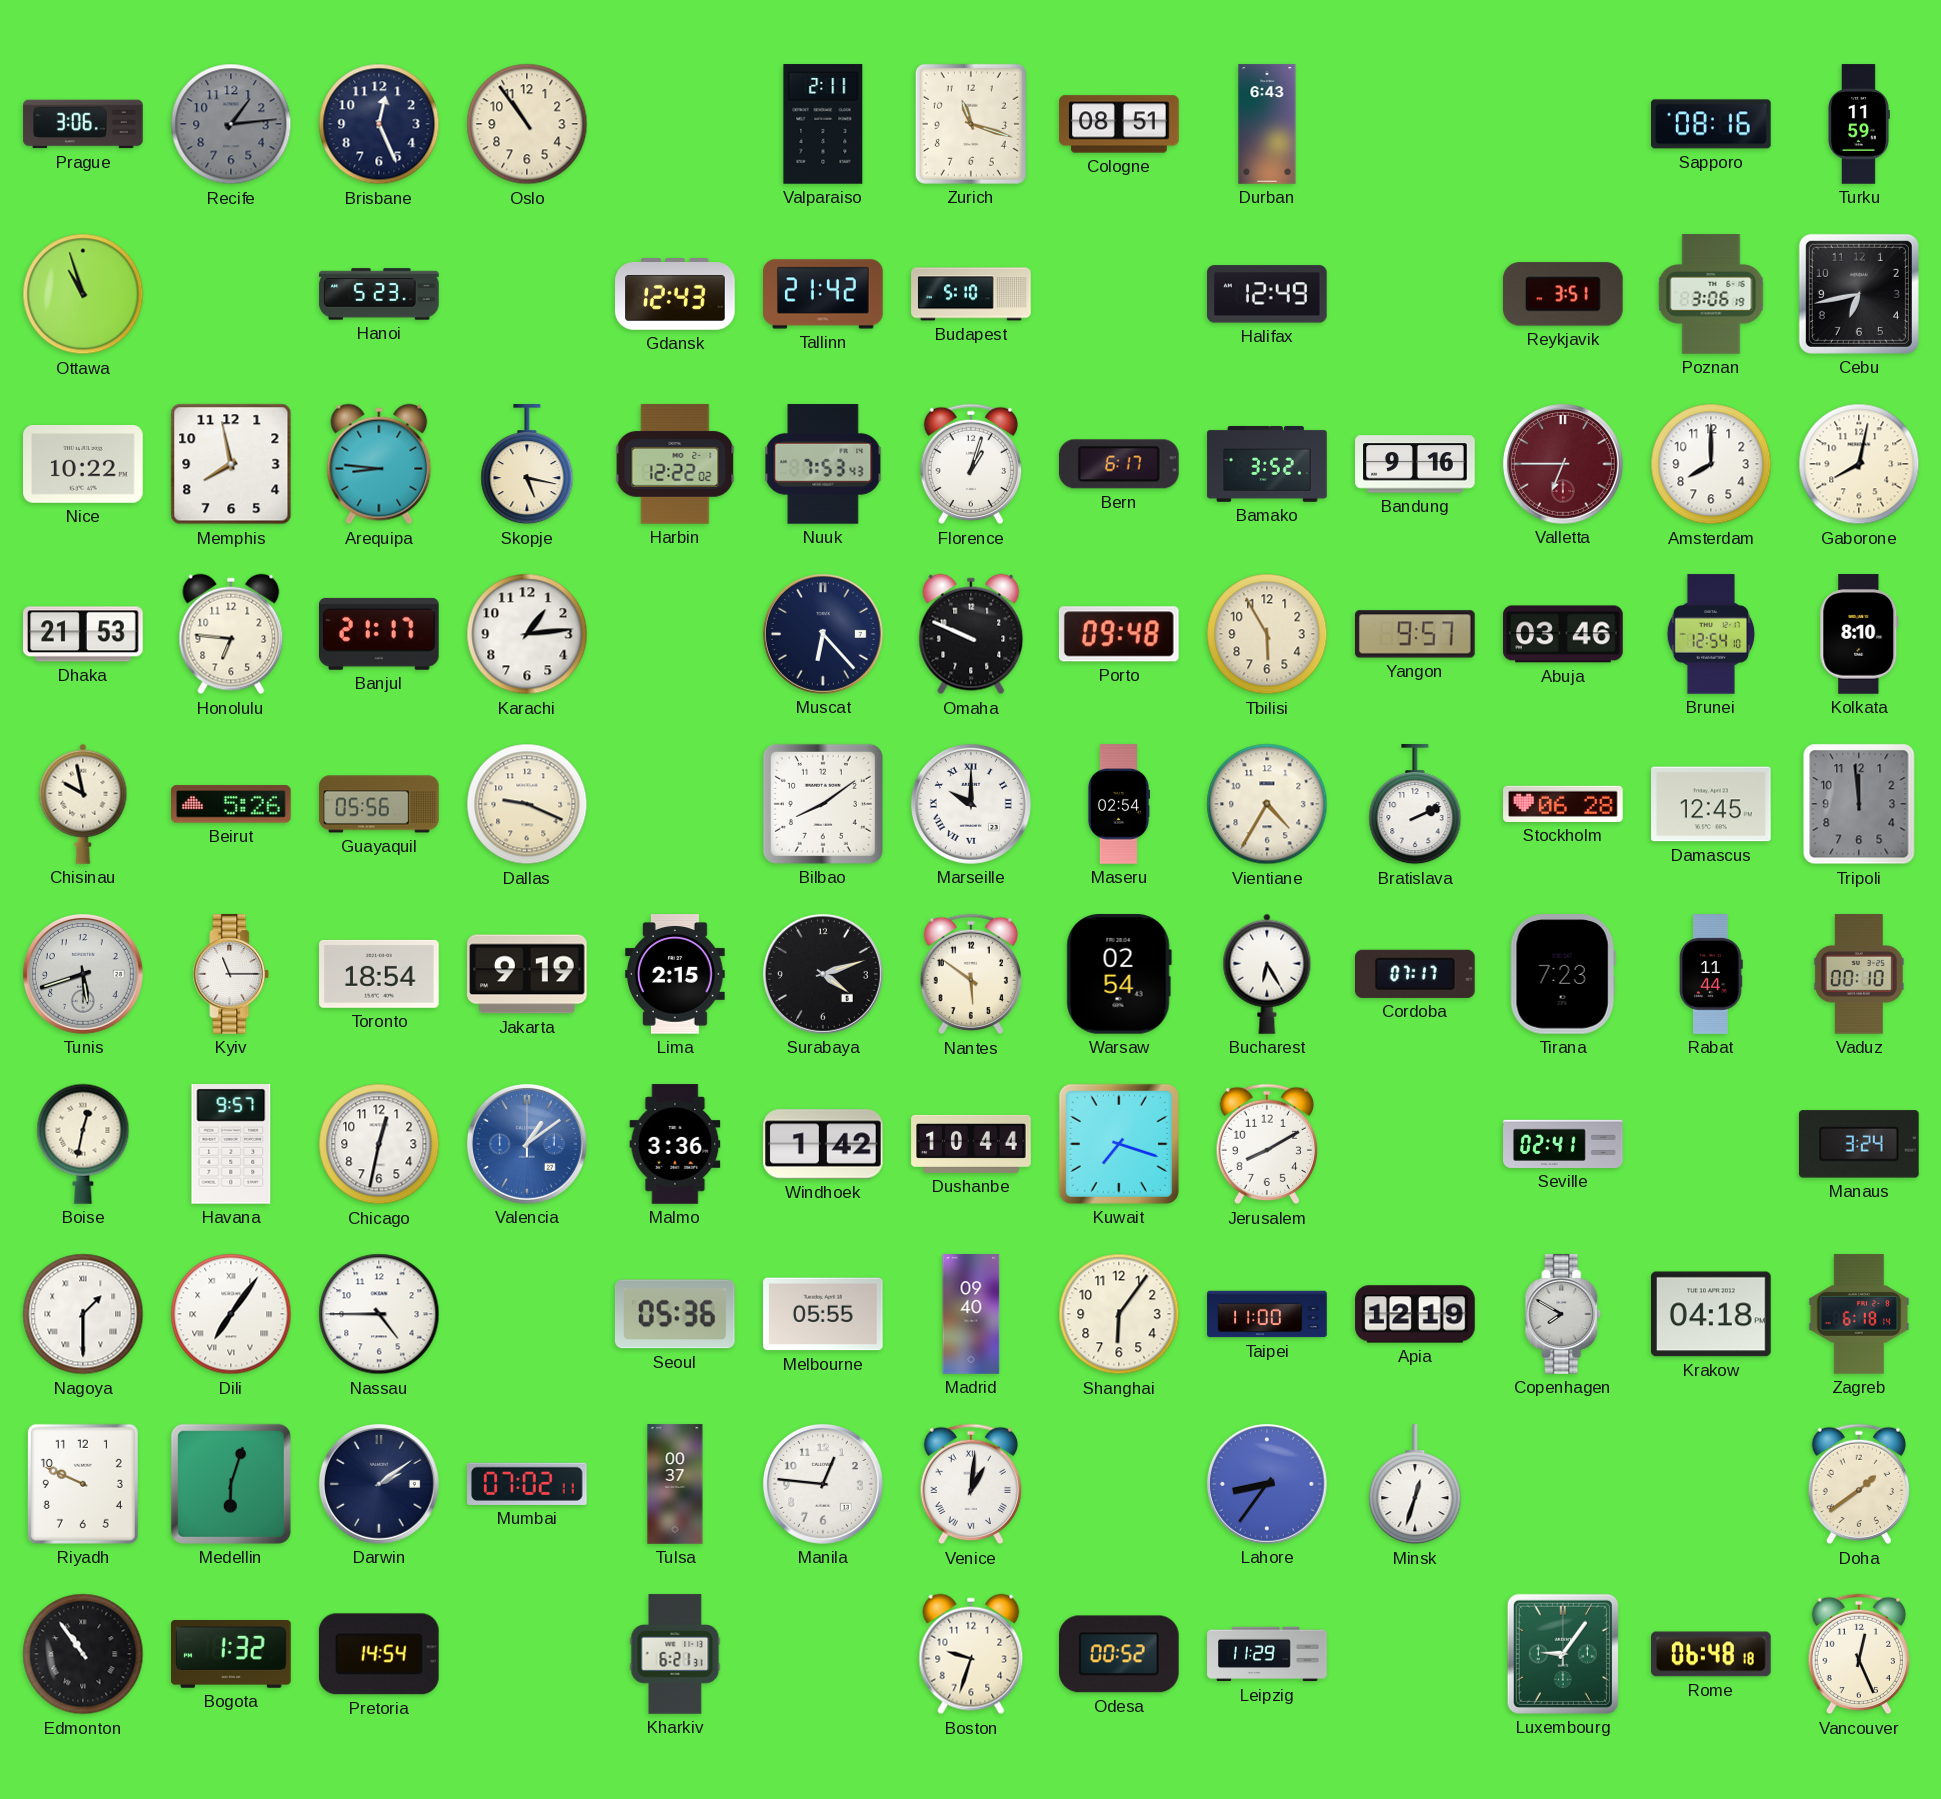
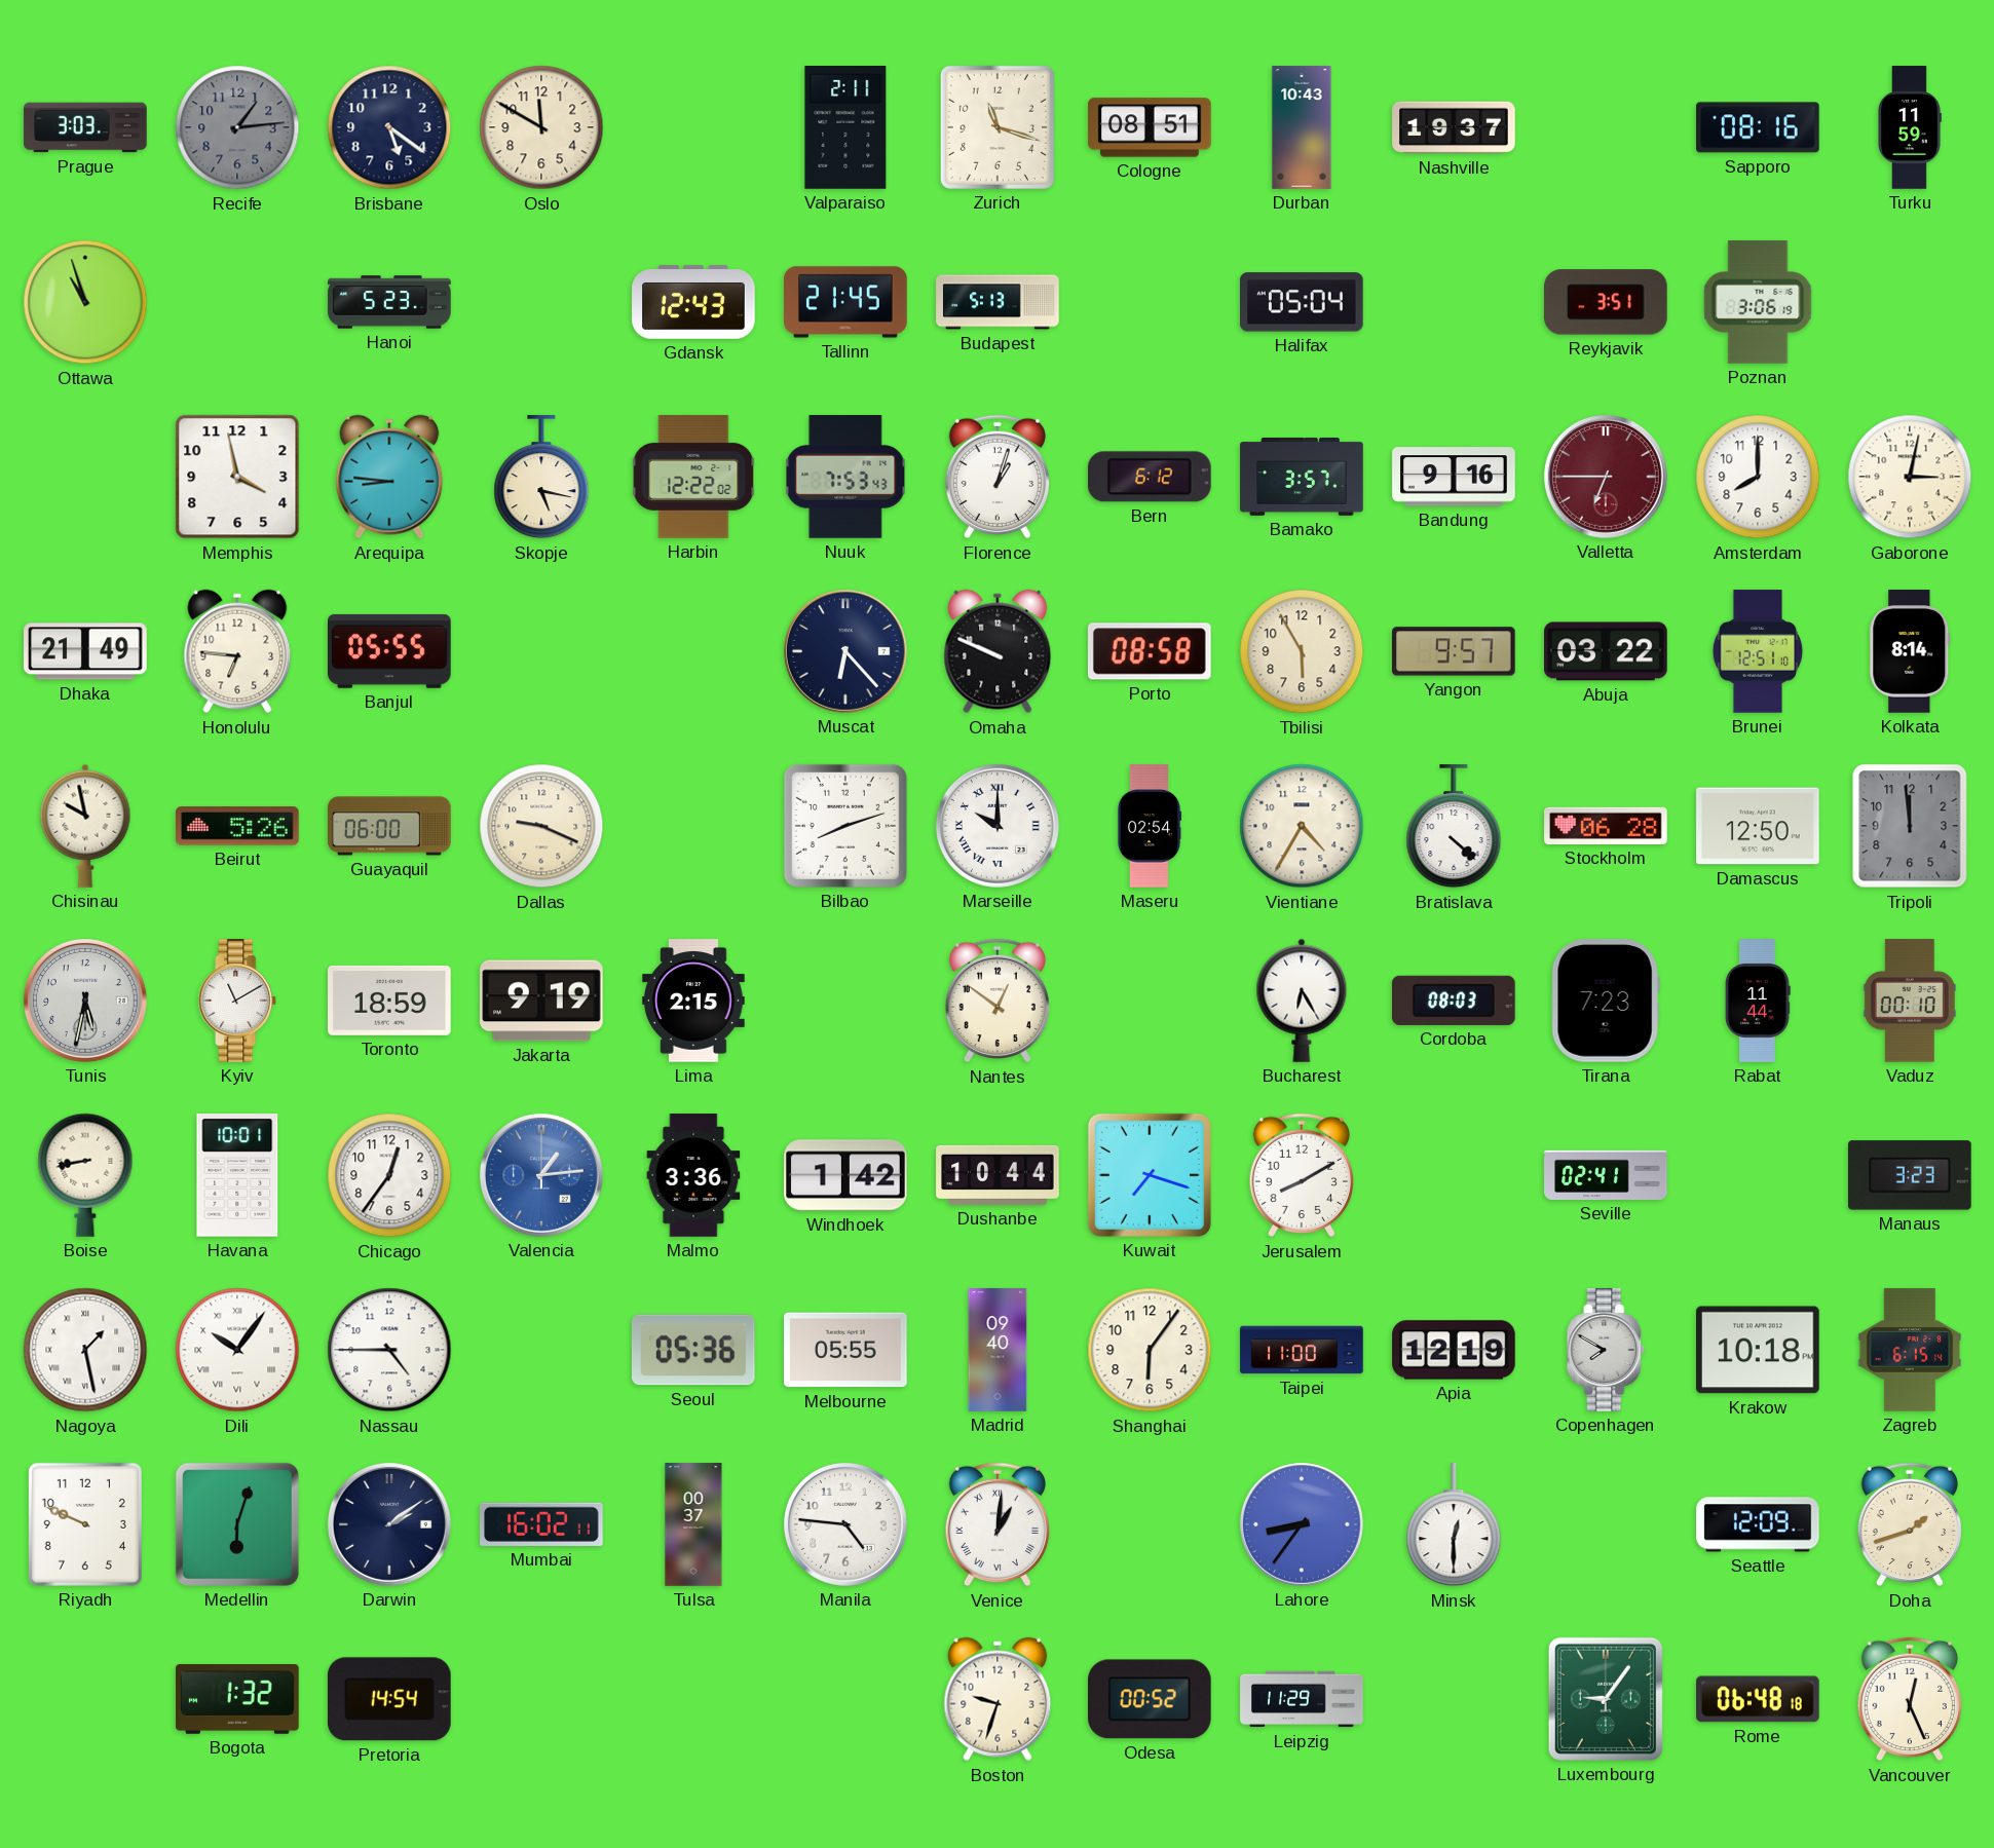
Prague: 3:06 -> 3:03 (85, 127)
Brisbane: 12:26 -> 5:21 (389, 127)
Oslo: 10:54 -> 11:50 (541, 127)
Durban: 6:43 -> 10:43 (1302, 127)
Nashville: none -> 19:37 (1454, 127)
Tallinn: 21:42 -> 21:45 (845, 302)
Budapest: 5:10 -> 5:13 (998, 302)
Halifax: 12:49 -> 05:04 (1303, 302)
Cebu: 6:43 -> none (1859, 294)
Nice: 10:22 -> none (83, 465)
Memphis: 7:58 -> 3:58 (237, 477)
Bern: 6:17 -> 6:12 (1150, 477)
Bamako: 3:52 -> 3:57 (1302, 478)
Gaborone: 8:02 -> 3:02 (1910, 477)
Dhaka: 21:53 -> 21:49 (85, 651)
Banjul: 21:17 -> 05:55 (390, 651)
Karachi: 1:14 -> none (527, 634)
Porto: 09:48 -> 08:58 (1150, 651)
Abuja: 03:46 -> 03:22 (1606, 651)
Brunei: 12:54 -> 12:51 (1758, 651)
Kolkata: 8:10 -> 8:14 (1910, 651)
Guayaquil: 05:56 -> 06:00 (389, 826)
Bilbao: 8:09 -> 8:12 (845, 826)
Bratislava: 2:11 -> 4:22 (1454, 827)
Damascus: 12:45 -> 12:50 (1758, 826)
Tunis: 5:42 -> 5:32 (85, 1001)
Kyiv: 11:15 -> 11:10 (237, 1001)
Toronto: 18:54 -> 18:59 (389, 1001)
Surabaya: 4:12 -> none (823, 974)
Nantes: 5:51 -> 12:51 (996, 1001)
Warsaw: 02:54 -> none (1119, 975)
Cordoba: 07:17 -> 08:03 (1455, 1001)
Boise: 12:32 -> 8:43 (85, 1175)
Havana: 9:57 -> 10:01 (237, 1176)
Chicago: 12:32 -> 12:36 (389, 1175)
Valencia: 1:09 -> 1:14 (541, 1175)
Manaus: 3:24 -> 3:23 (1911, 1175)
Nagoya: 1:30 -> 1:28 (85, 1350)
Dili: 7:06 -> 10:06 (237, 1350)
Krakow: 04:18 -> 10:18 (1759, 1350)
Zagreb: 6:18 -> 6:15 (1910, 1350)
Mumbai: 07:02 -> 16:02 (542, 1524)
Manila: 12:46 -> 4:46 (845, 1524)
Minsk: 12:33 -> 12:30 (1454, 1525)
Seattle: none -> 12:09 (1758, 1524)
Doha: 1:39 -> 1:42 (1909, 1524)
Edmonton: 10:54 -> none (83, 1654)
Kharkiv: 6:21 -> none (675, 1654)
